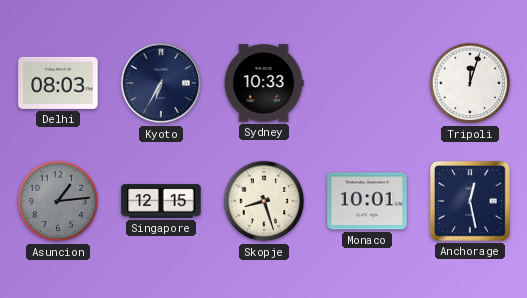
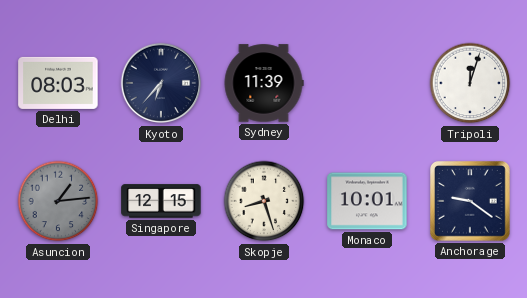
Kyoto: 6:35 -> 6:37 (161, 83)
Sydney: 10:33 -> 11:39 (264, 83)
Anchorage: 12:28 -> 9:21 (471, 202)
